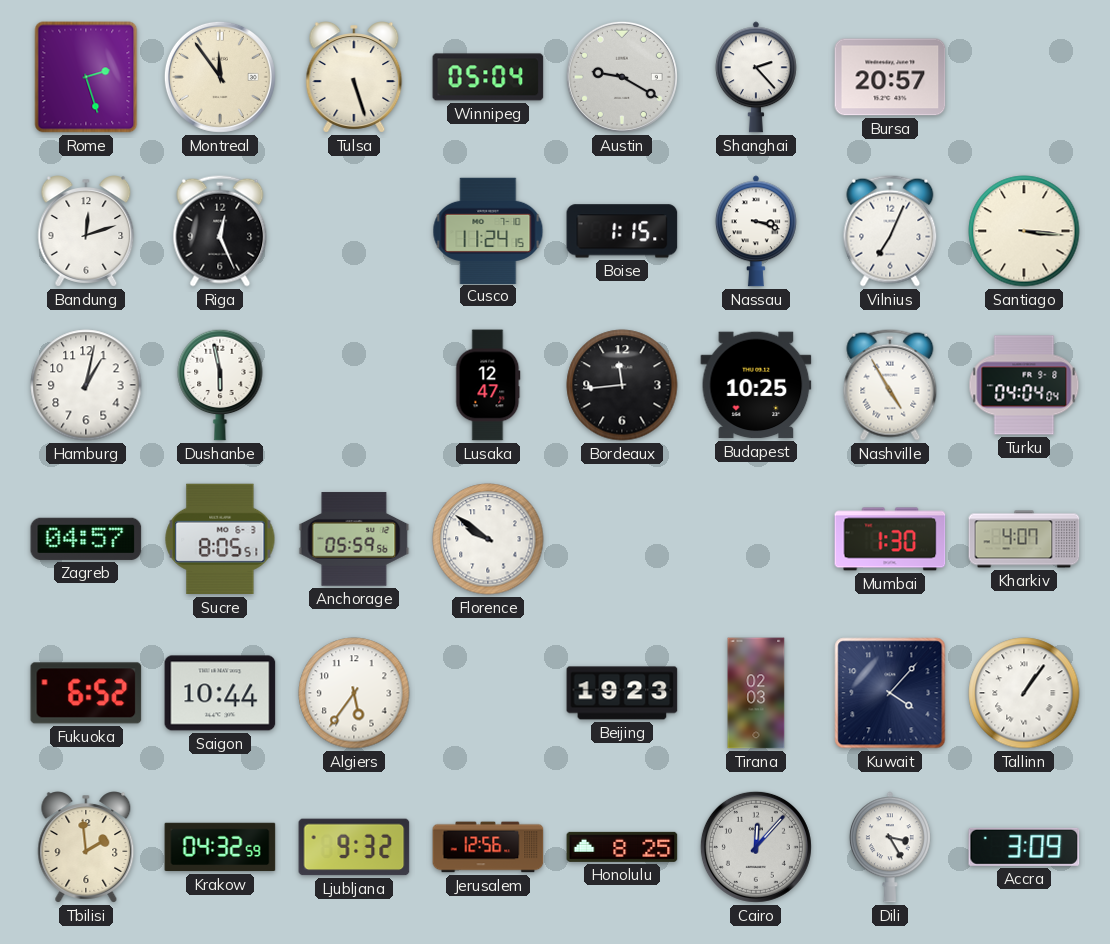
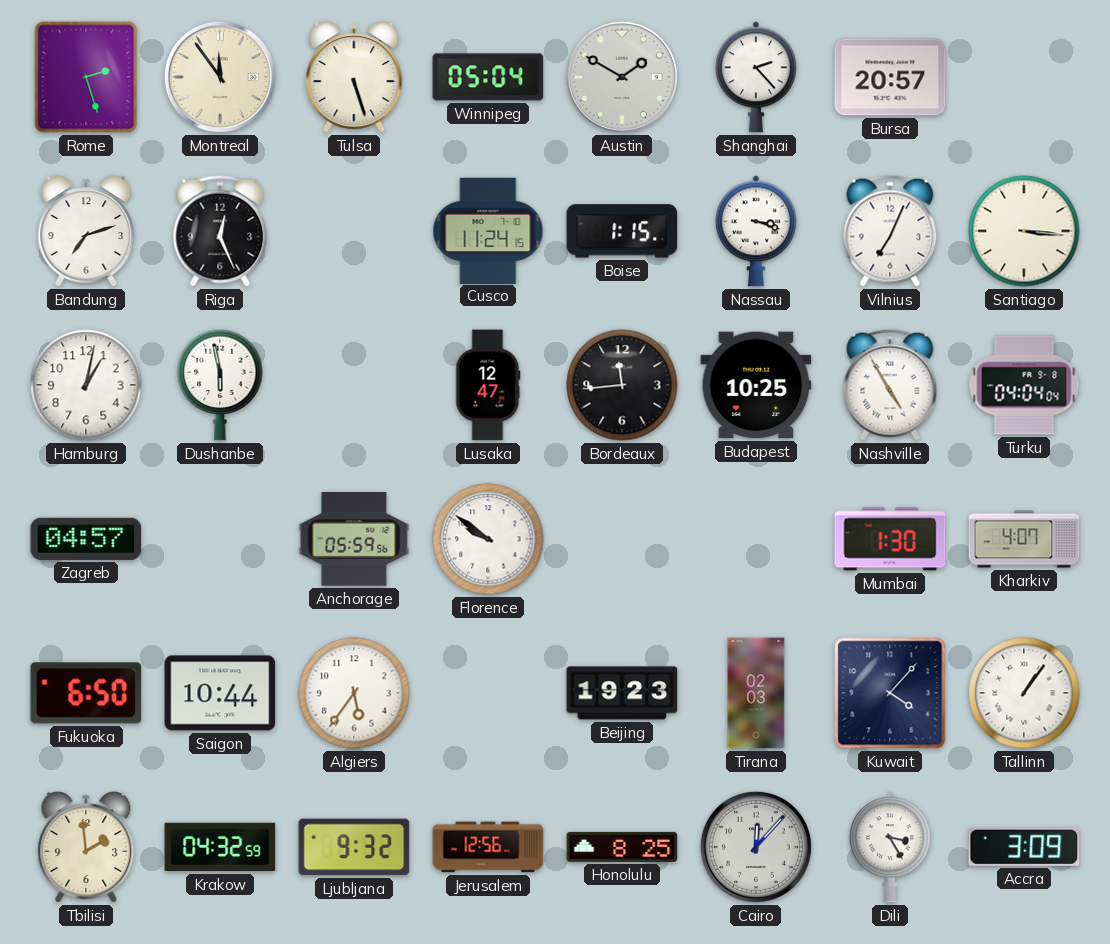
Austin: 9:20 -> 1:50 (622, 77)
Bandung: 12:12 -> 7:12 (86, 231)
Sucre: 8:05 -> none (220, 539)
Fukuoka: 6:52 -> 6:50 (86, 693)
